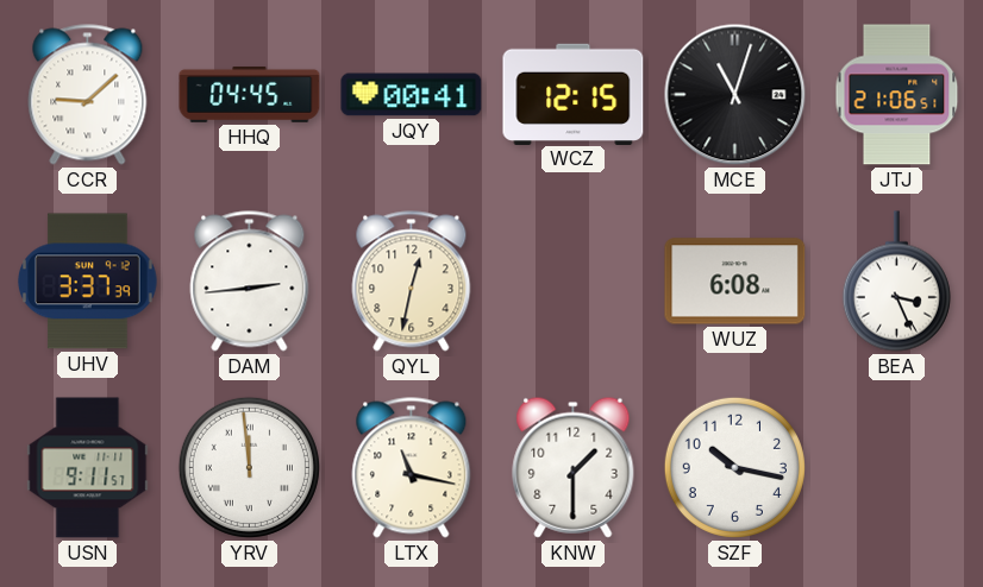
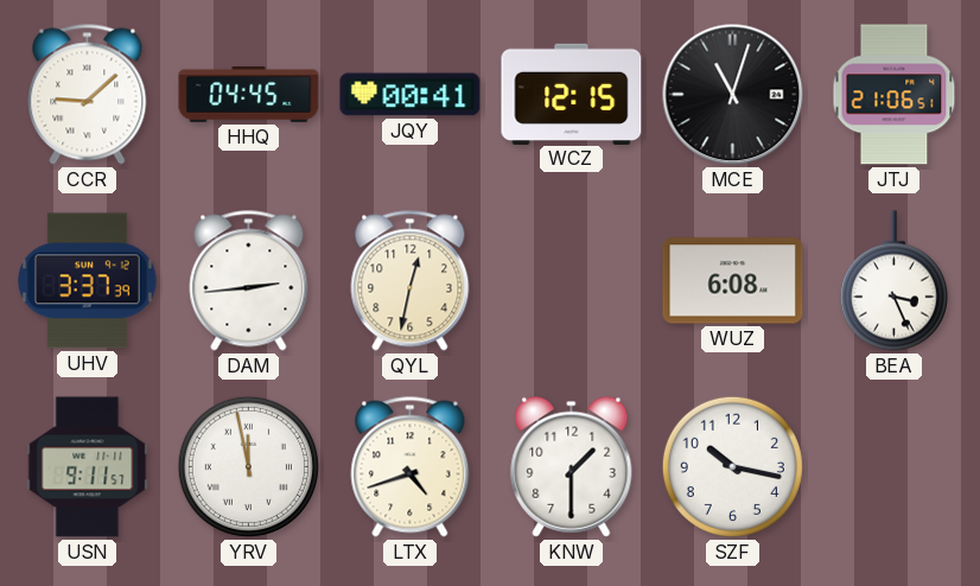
YRV: 11:59 -> 11:58 (248, 466)
LTX: 11:17 -> 4:42 (411, 467)
